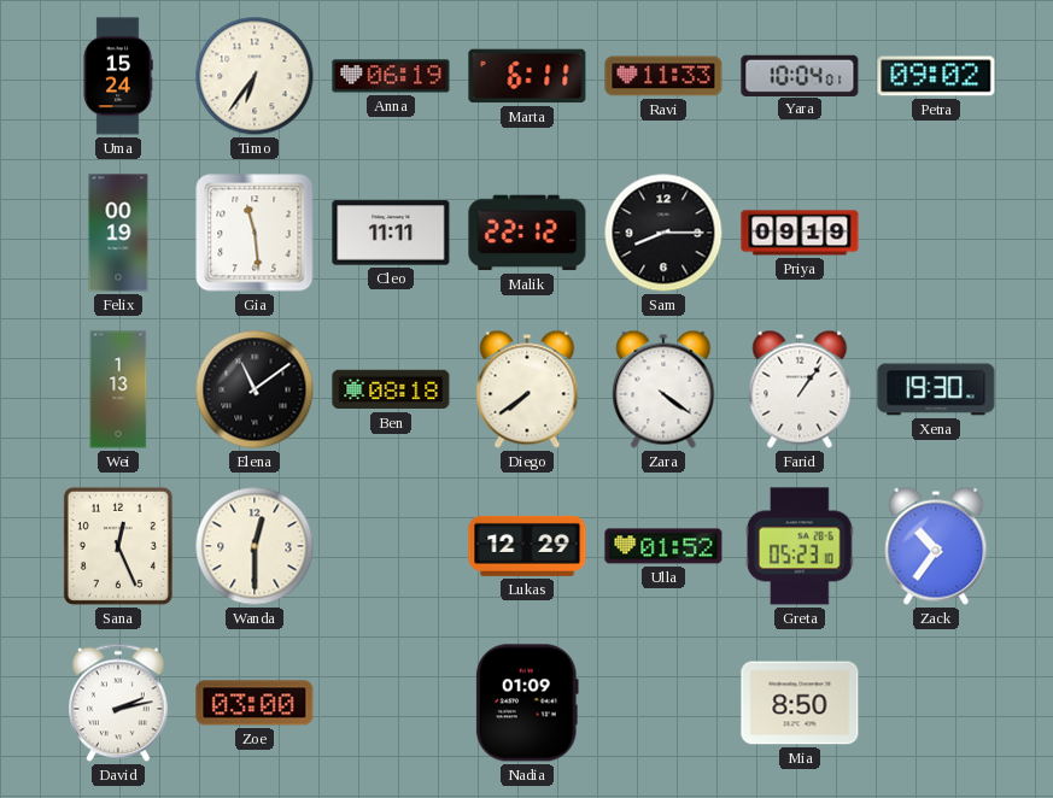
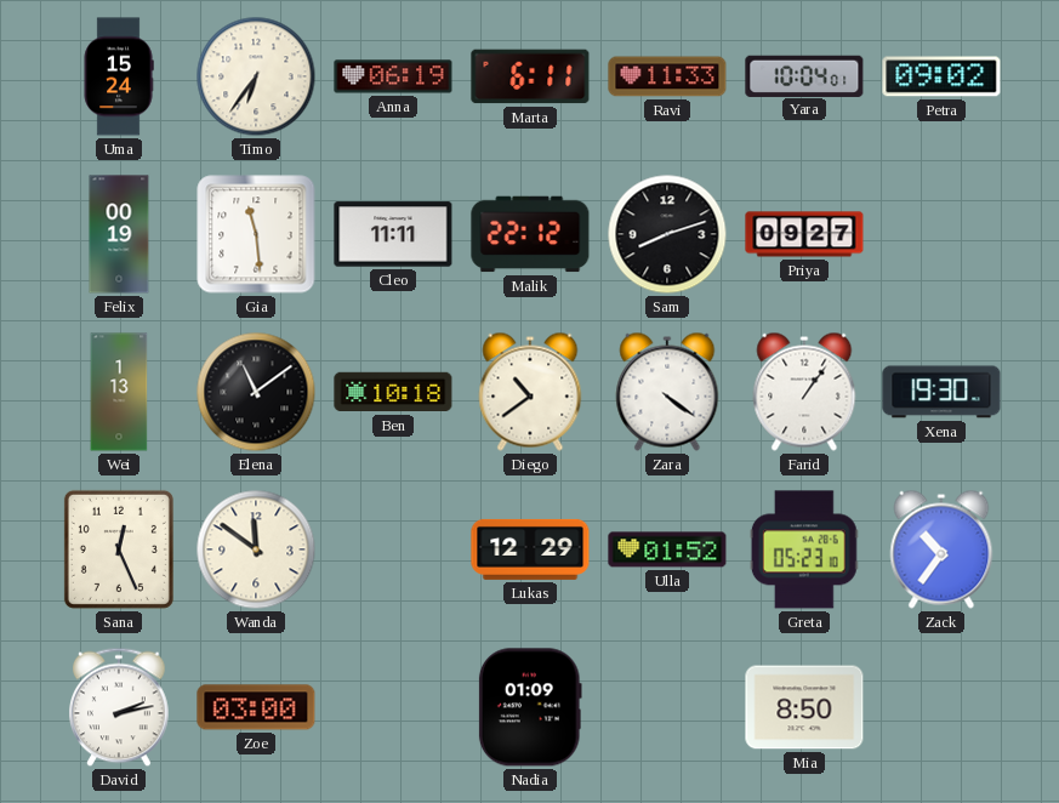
Sam: 8:15 -> 8:12 (667, 234)
Priya: 09:19 -> 09:27 (804, 234)
Ben: 08:18 -> 10:18 (393, 392)
Diego: 7:39 -> 10:39 (530, 392)
Wanda: 12:30 -> 11:51 (256, 549)
